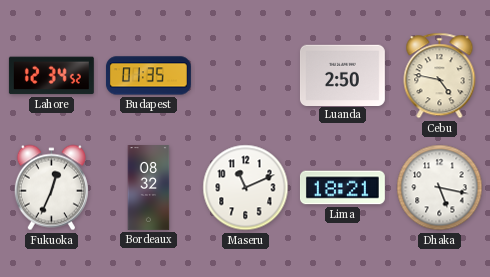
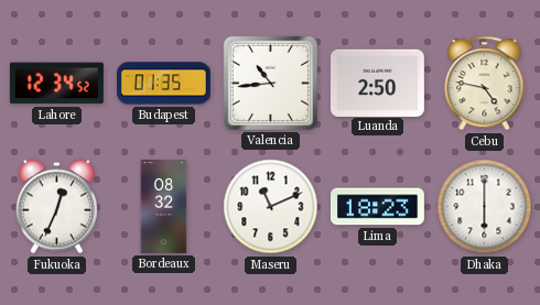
Valencia: none -> 10:44 (270, 83)
Lima: 18:21 -> 18:23 (377, 207)
Dhaka: 5:17 -> 6:00 (485, 207)
